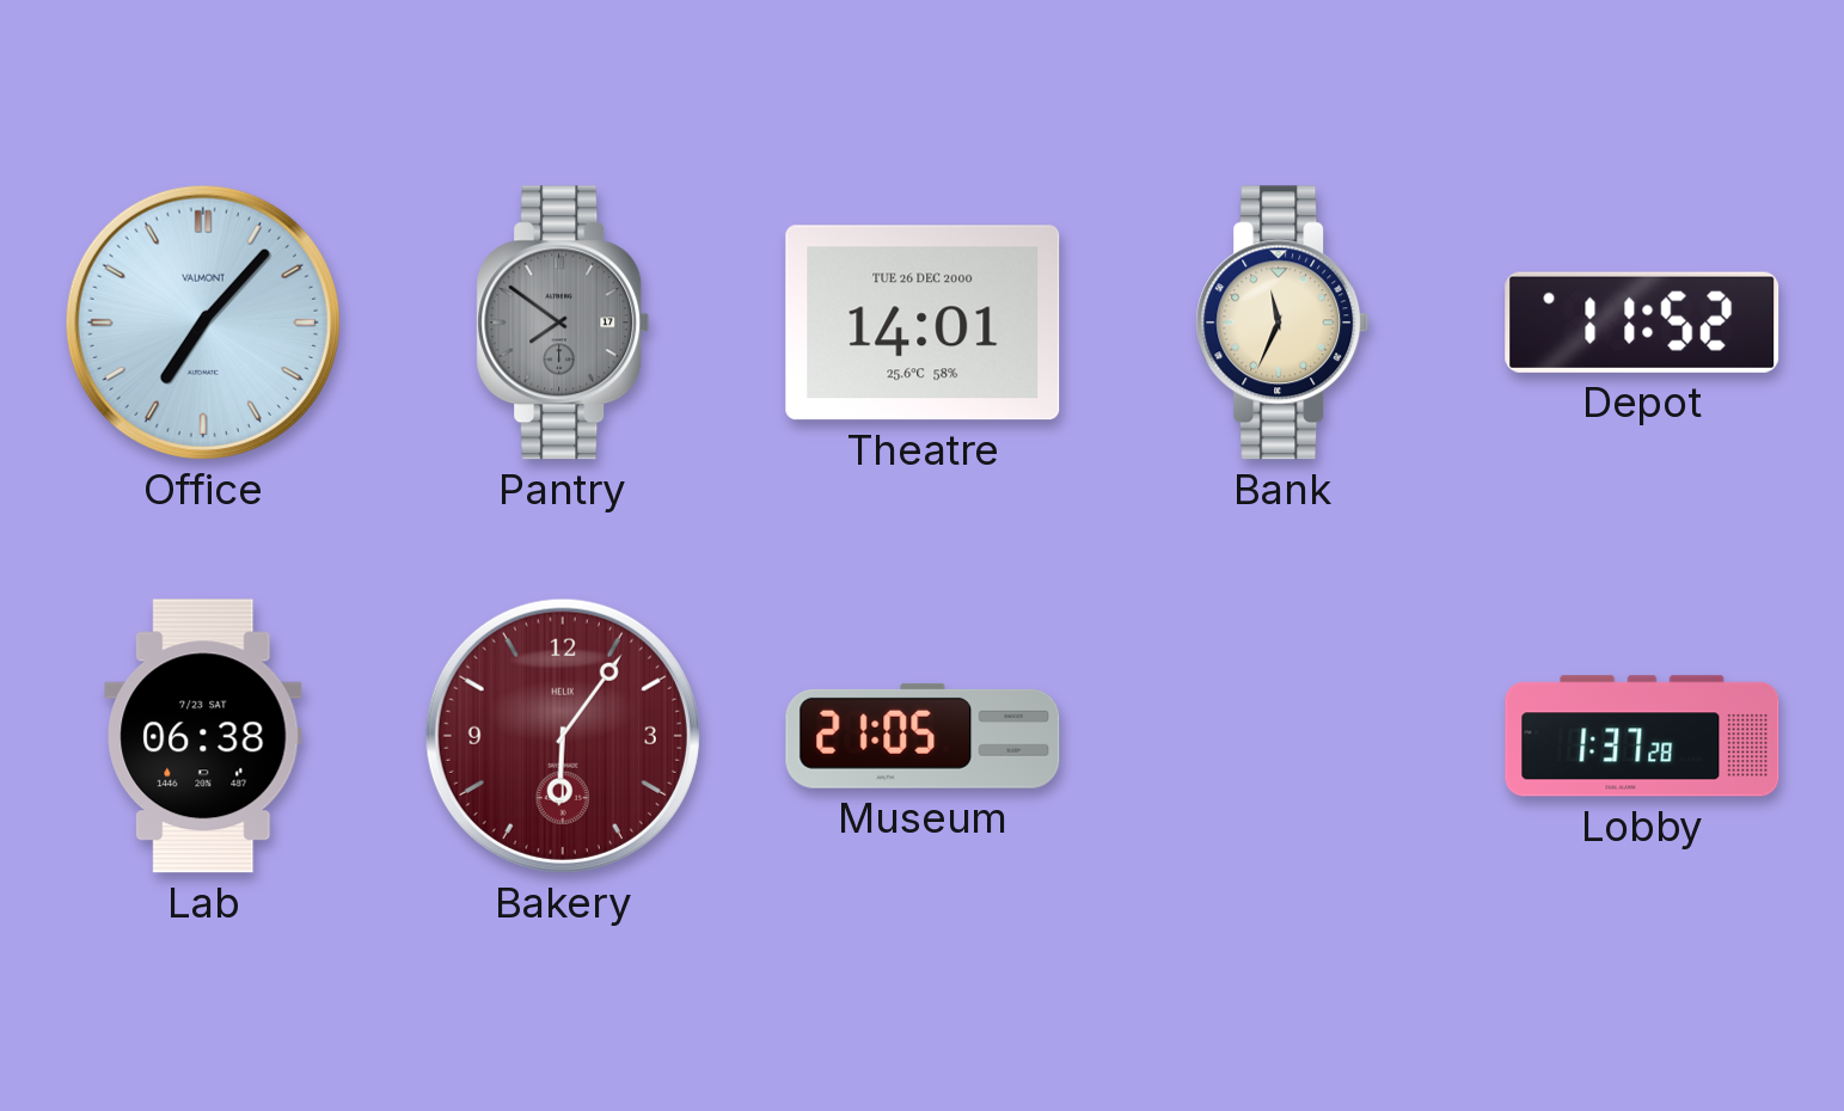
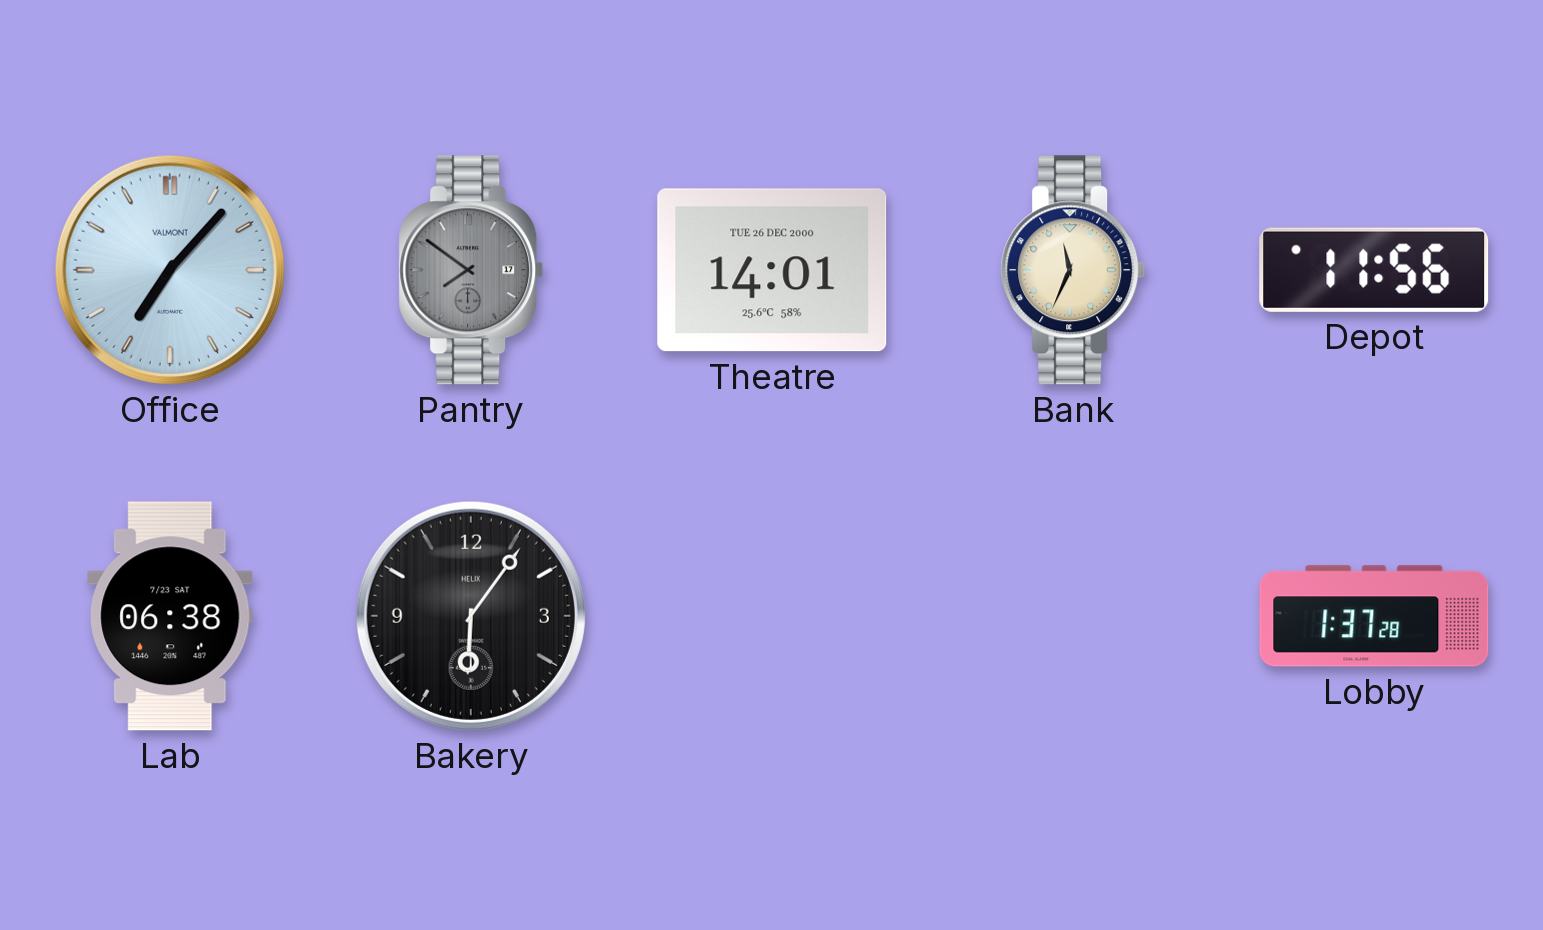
Depot: 11:52 -> 11:56 (1374, 270)
Bakery dial: burgundy -> black (471, 616)
Museum: 21:05 -> none (923, 736)
